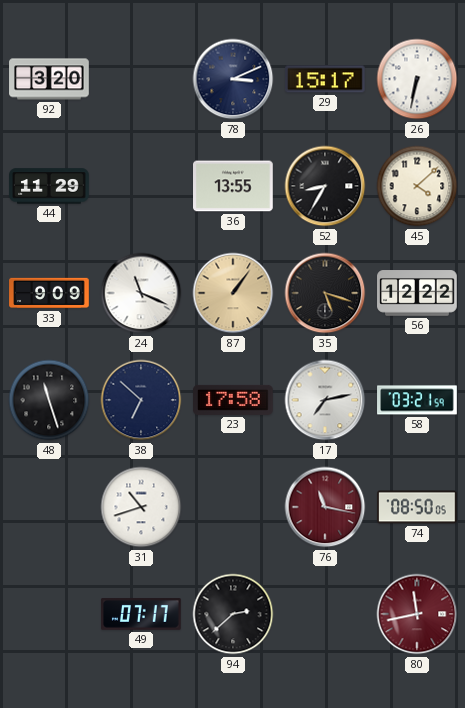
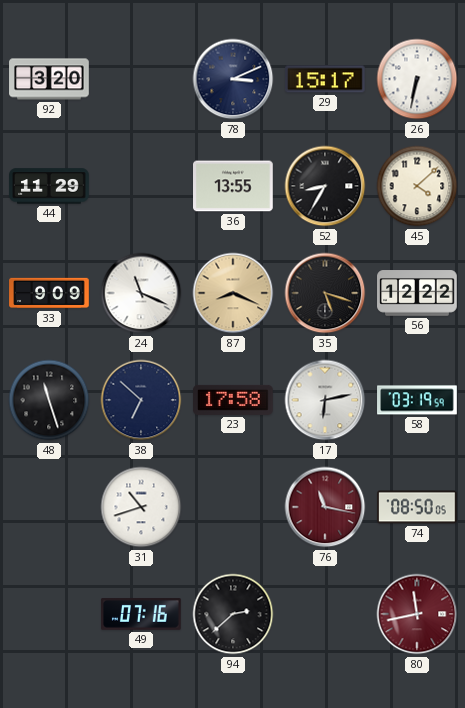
87: 1:06 -> 8:19 (233, 293)
17: 7:13 -> 6:13 (325, 400)
58: 03:21 -> 03:19 (417, 400)
49: 07:17 -> 07:16 (141, 614)
